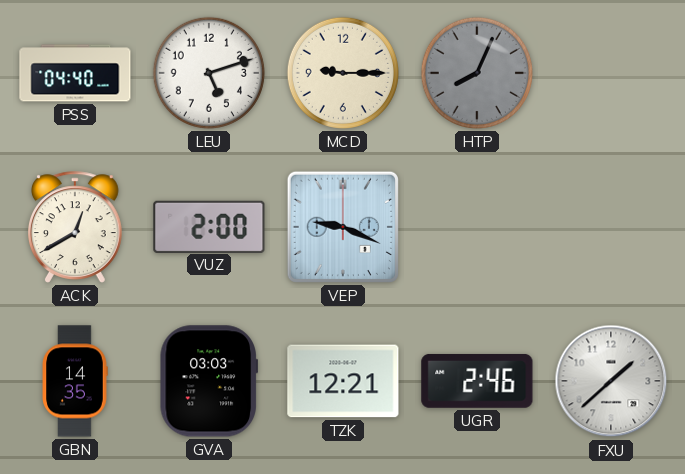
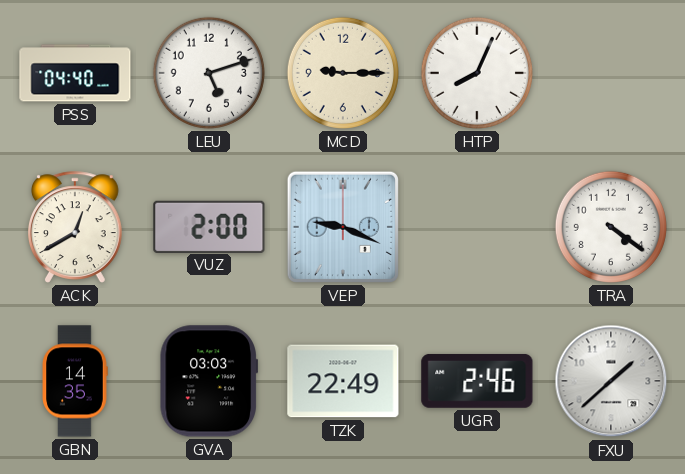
HTP dial: grey -> white (477, 73)
TRA: none -> 4:21 (611, 227)
TZK: 12:21 -> 22:49 (343, 381)
